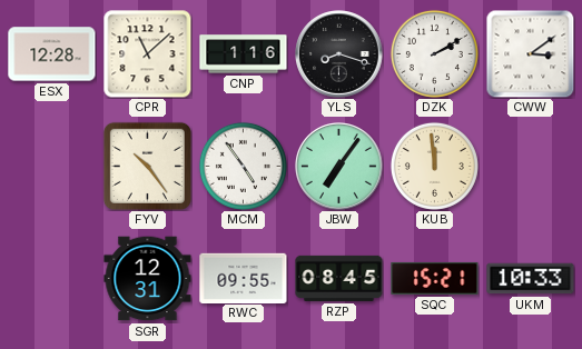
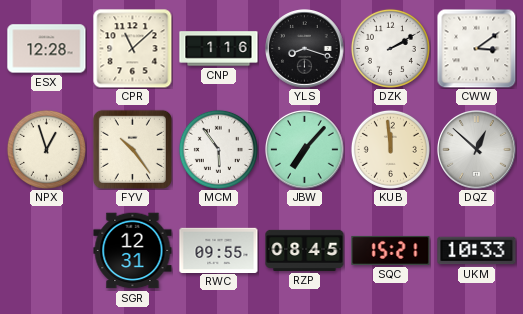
NPX: none -> 12:57 (46, 149)
MCM: 4:54 -> 5:54 (218, 149)
JBW: 7:06 -> 7:07 (305, 150)
DQZ: none -> 12:52 (477, 150)
